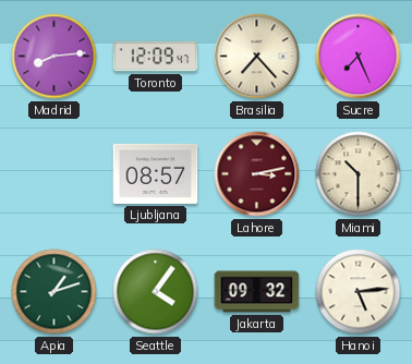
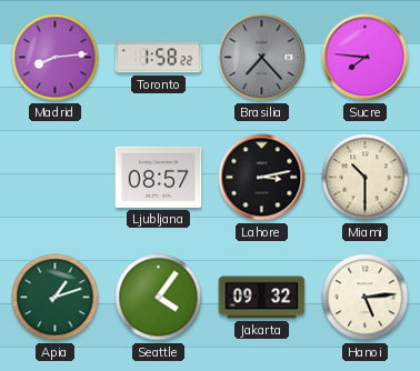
Toronto: 12:09 -> 1:58 (159, 58)
Brasilia dial: cream -> grey (262, 58)
Sucre: 7:26 -> 7:46 (366, 58)
Lahore dial: burgundy -> black (262, 178)
